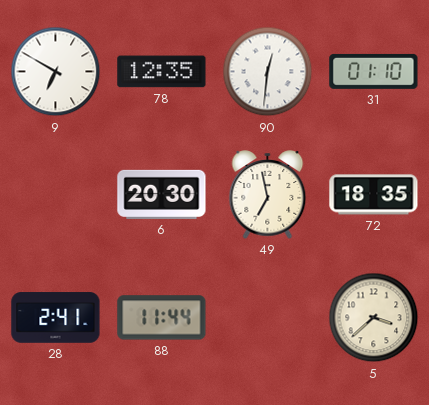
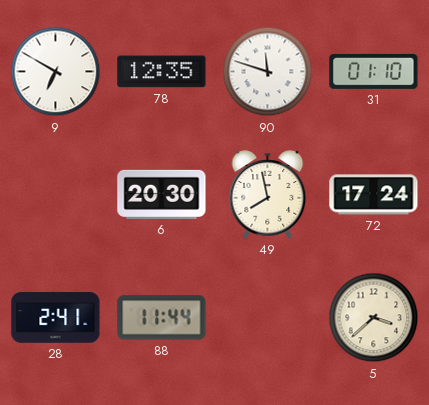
90: 12:31 -> 11:48 (268, 72)
49: 6:58 -> 7:58 (268, 195)
72: 18:35 -> 17:24 (374, 195)
